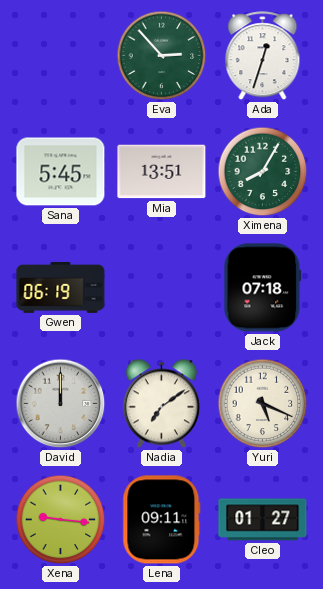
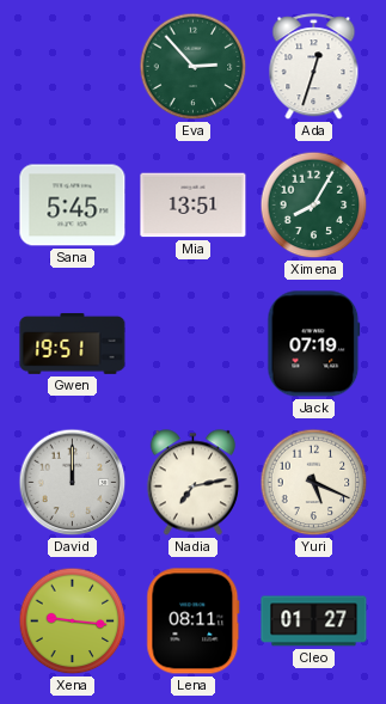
Gwen: 06:19 -> 19:51 (73, 343)
Jack: 07:18 -> 07:19 (314, 344)
Nadia: 7:09 -> 7:13 (192, 483)
Lena: 09:11 -> 08:11 (194, 622)
